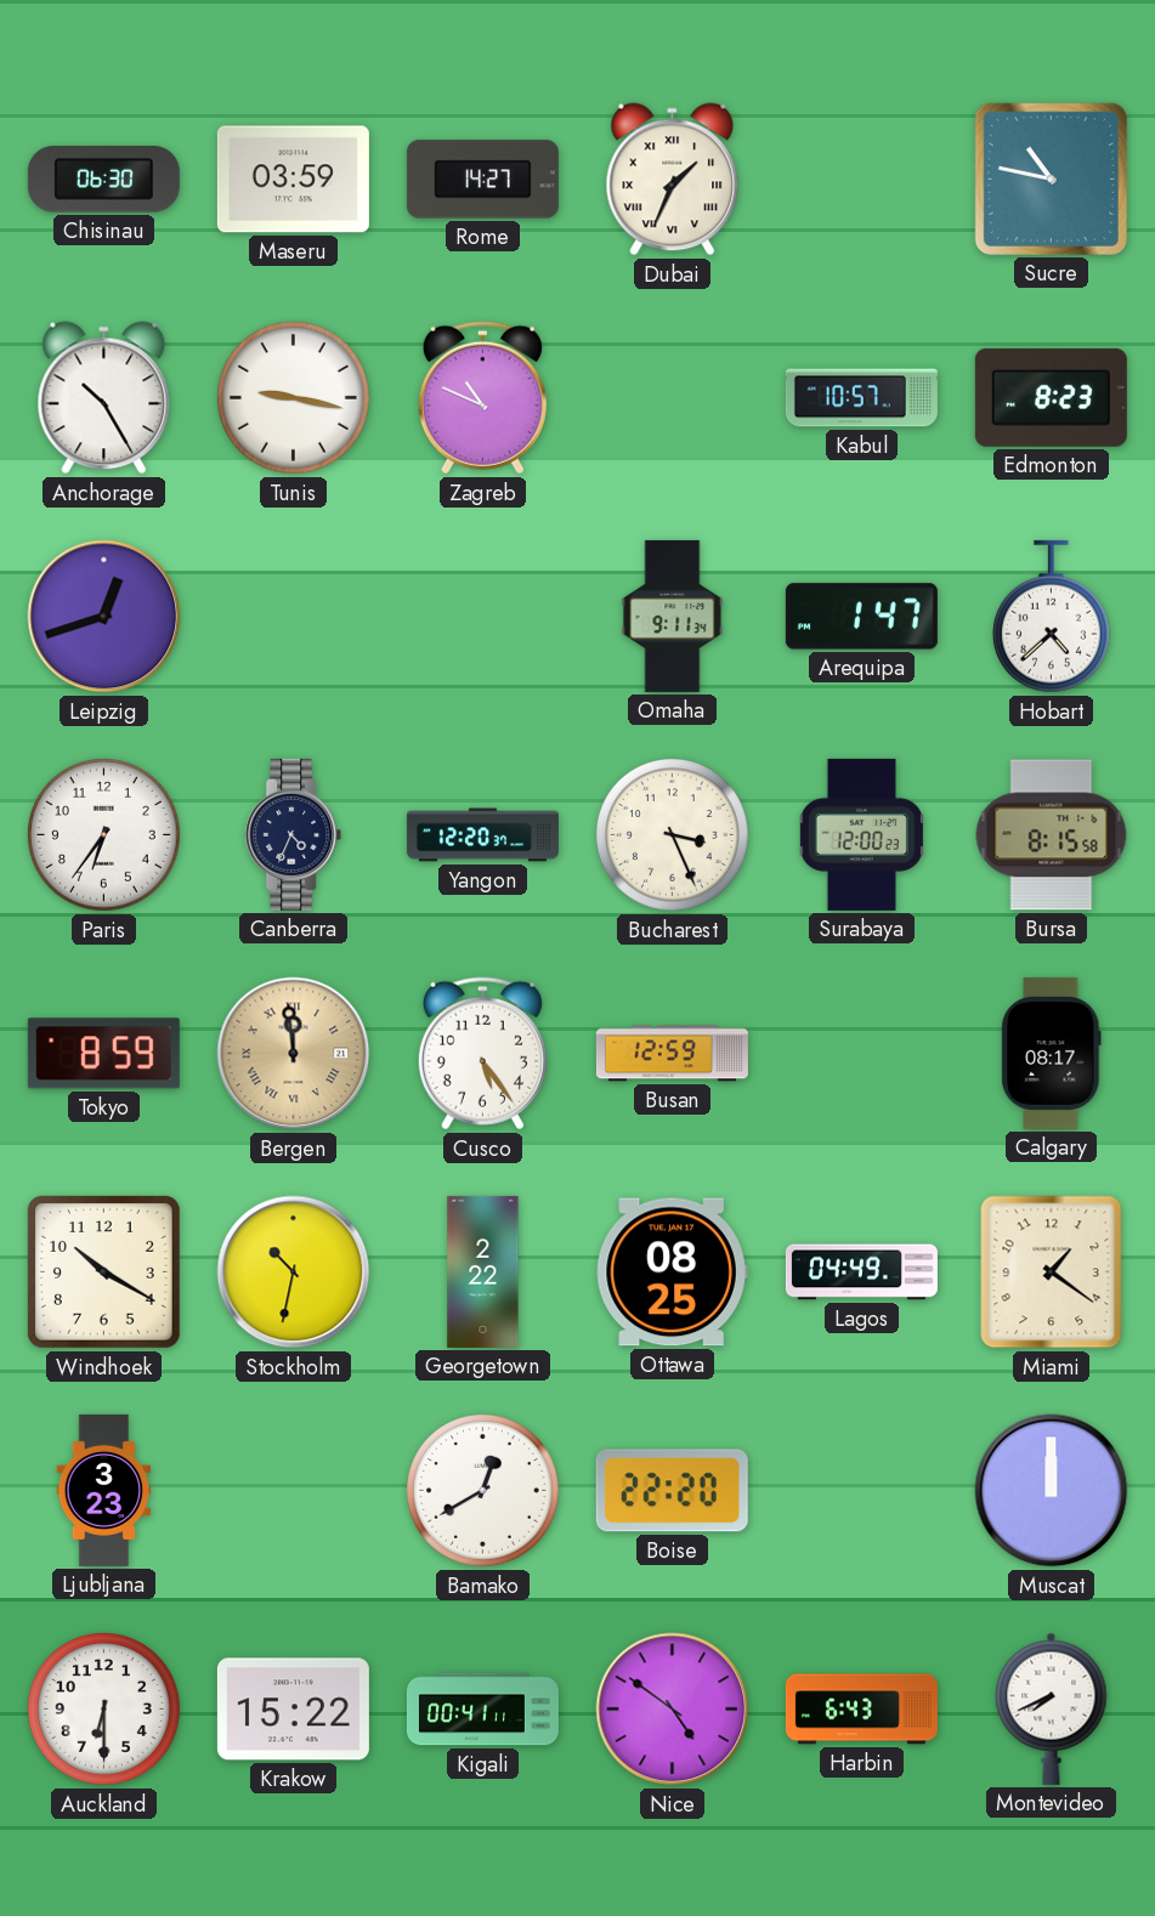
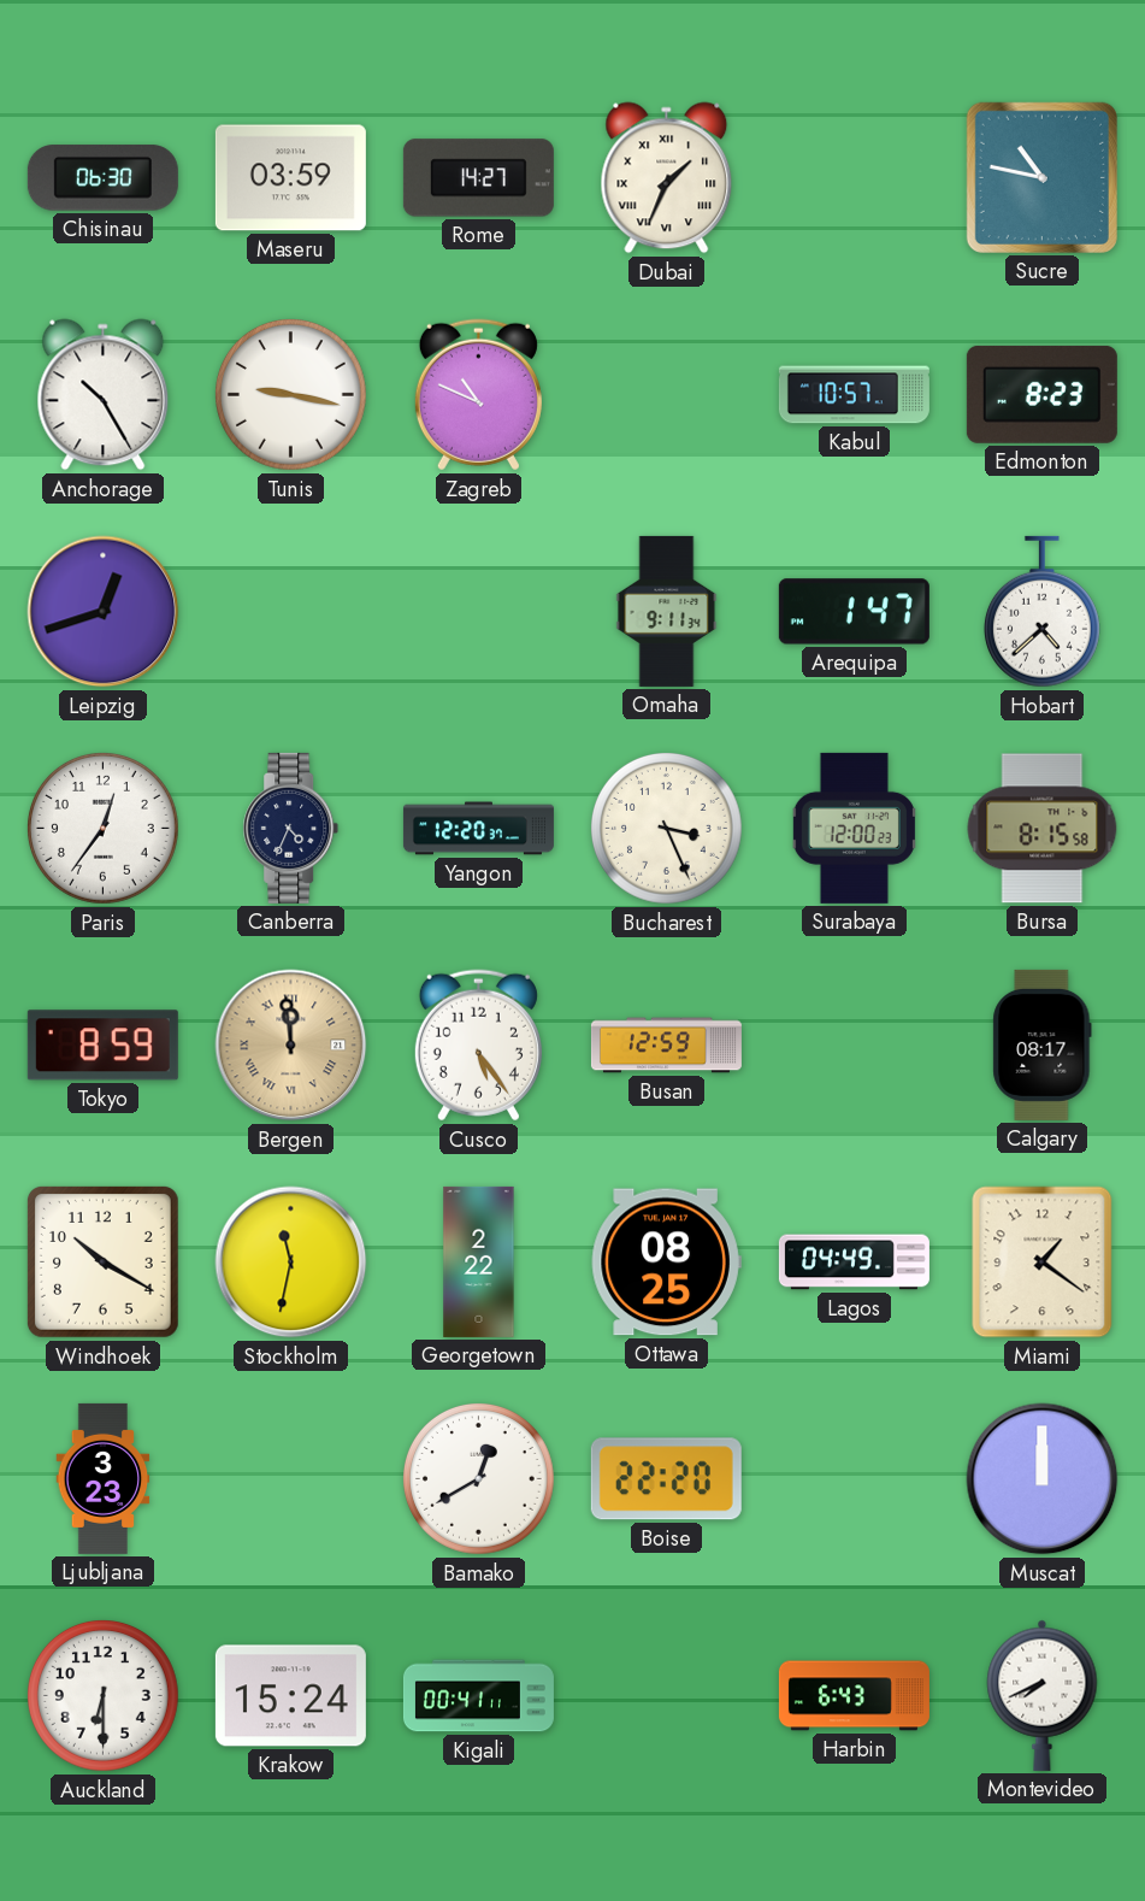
Paris: 6:36 -> 12:36 (104, 829)
Stockholm: 10:32 -> 11:32 (291, 1263)
Krakow: 15:22 -> 15:24 (290, 1696)
Nice: 4:51 -> none (673, 1710)
